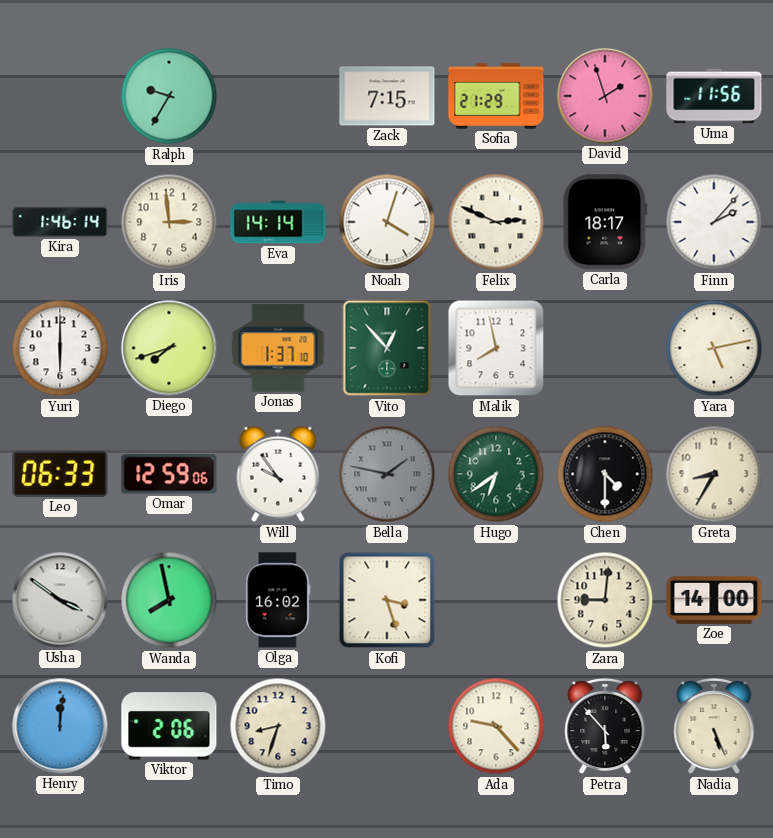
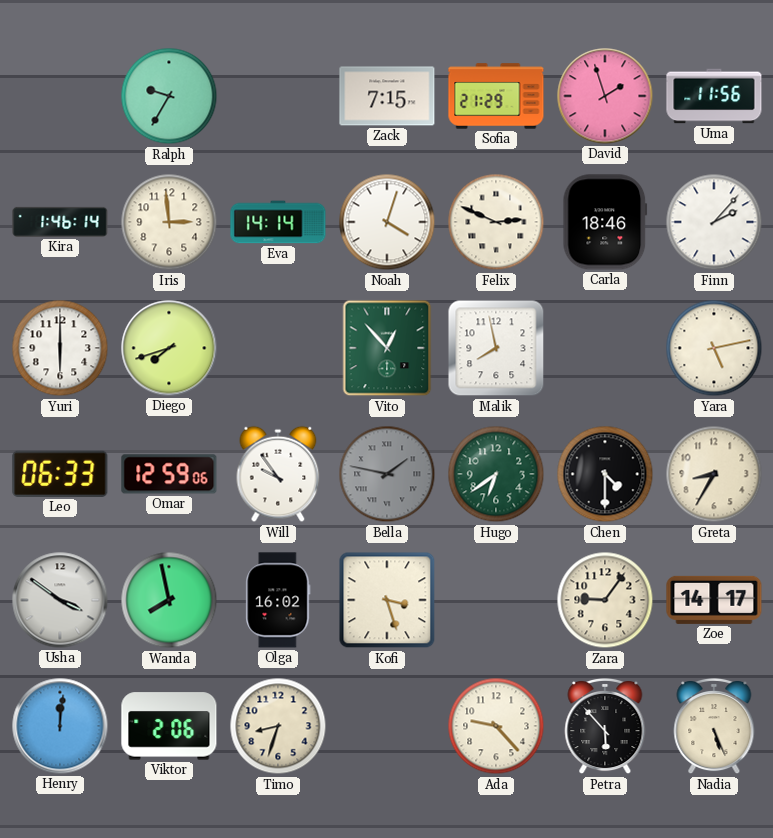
Carla: 18:17 -> 18:46 (605, 222)
Jonas: 1:37 -> none (278, 348)
Zara: 9:01 -> 9:06 (605, 600)
Zoe: 14:00 -> 14:17 (714, 600)
